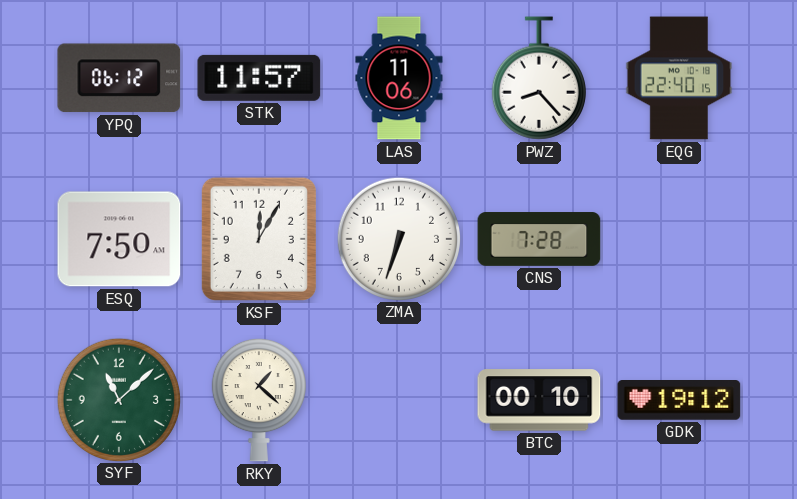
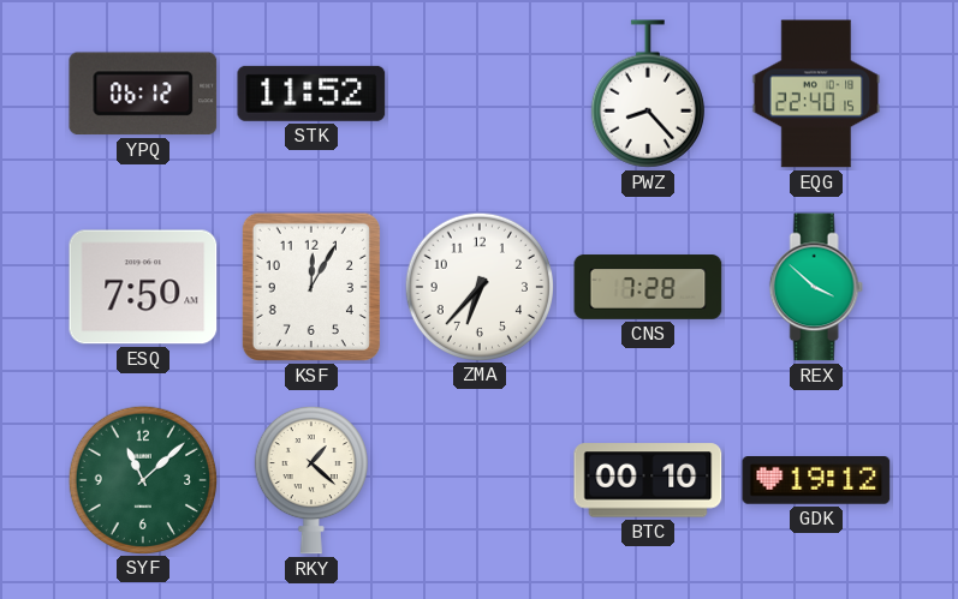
STK: 11:57 -> 11:52 (311, 94)
LAS: 11:06 -> none (399, 78)
ZMA: 6:33 -> 6:37 (478, 286)
REX: none -> 3:52 (816, 287)
